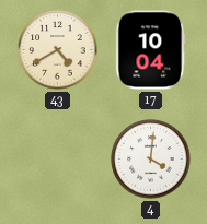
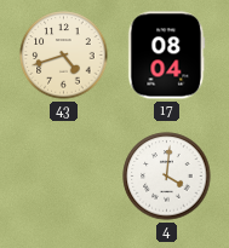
43: 4:40 -> 4:42 (64, 56)
17: 10:04 -> 08:04 (167, 56)
